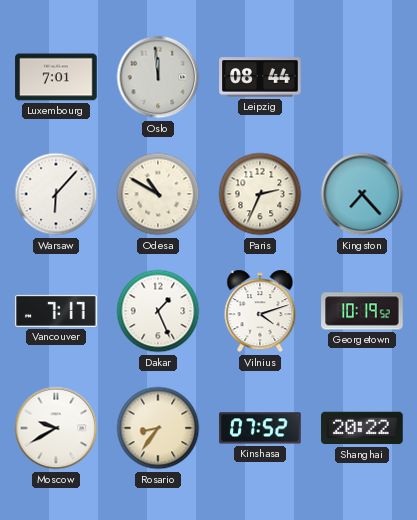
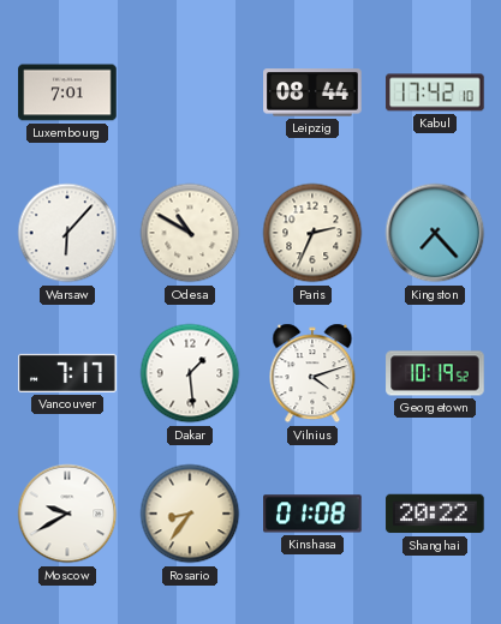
Oslo: 11:59 -> none (158, 77)
Kabul: none -> 17:42 (435, 92)
Dakar: 1:26 -> 1:29 (190, 373)
Kinshasa: 07:52 -> 01:08 (312, 514)
